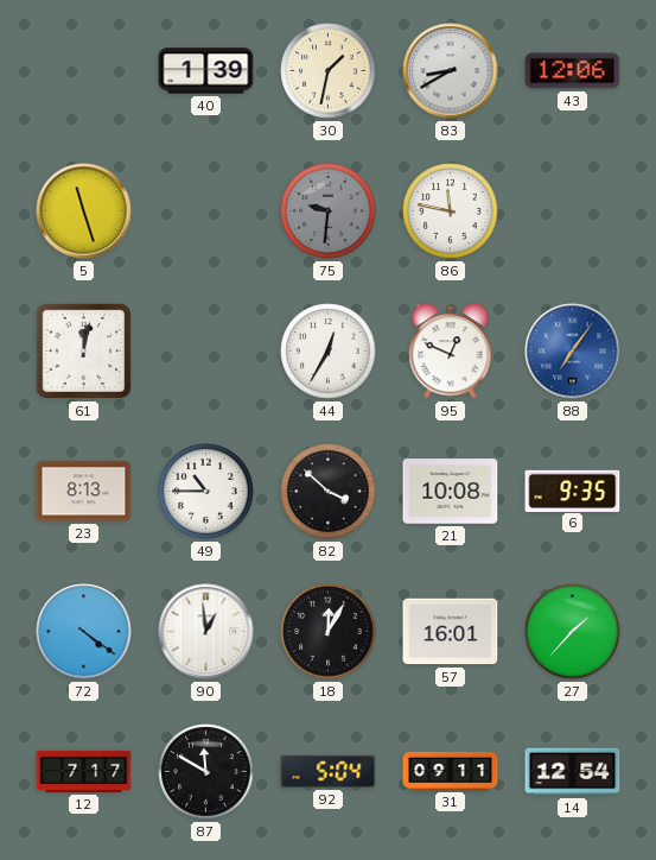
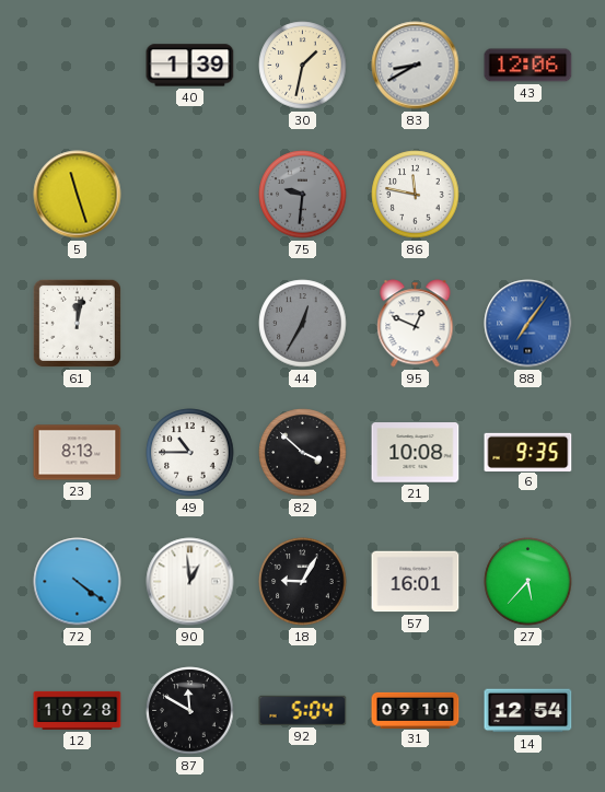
44 dial: white -> grey (303, 324)
18: 12:05 -> 9:05 (303, 582)
27: 1:37 -> 5:37 (528, 582)
12: 7:17 -> 10:28 (78, 710)
31: 09:11 -> 09:10 (416, 710)
